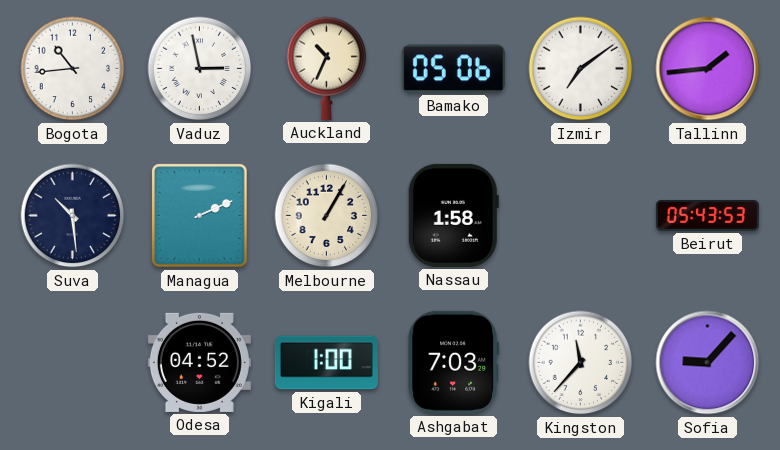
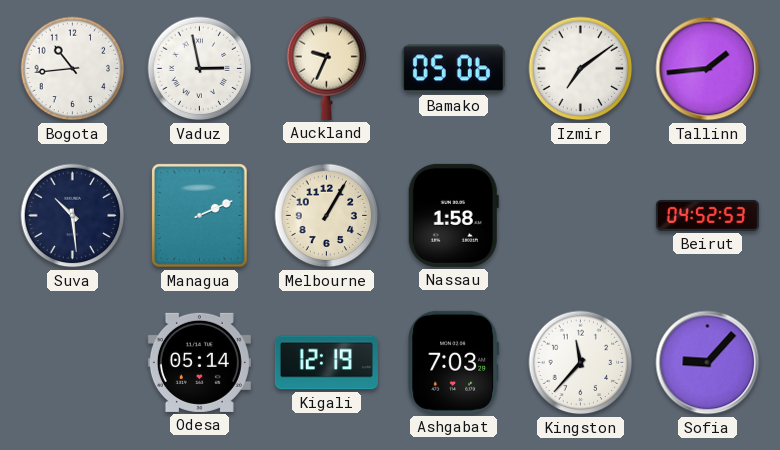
Auckland: 10:34 -> 9:34 (327, 68)
Beirut: 05:43 -> 04:52 (707, 215)
Odesa: 04:52 -> 05:14 (199, 362)
Kigali: 1:00 -> 12:19 (326, 363)
